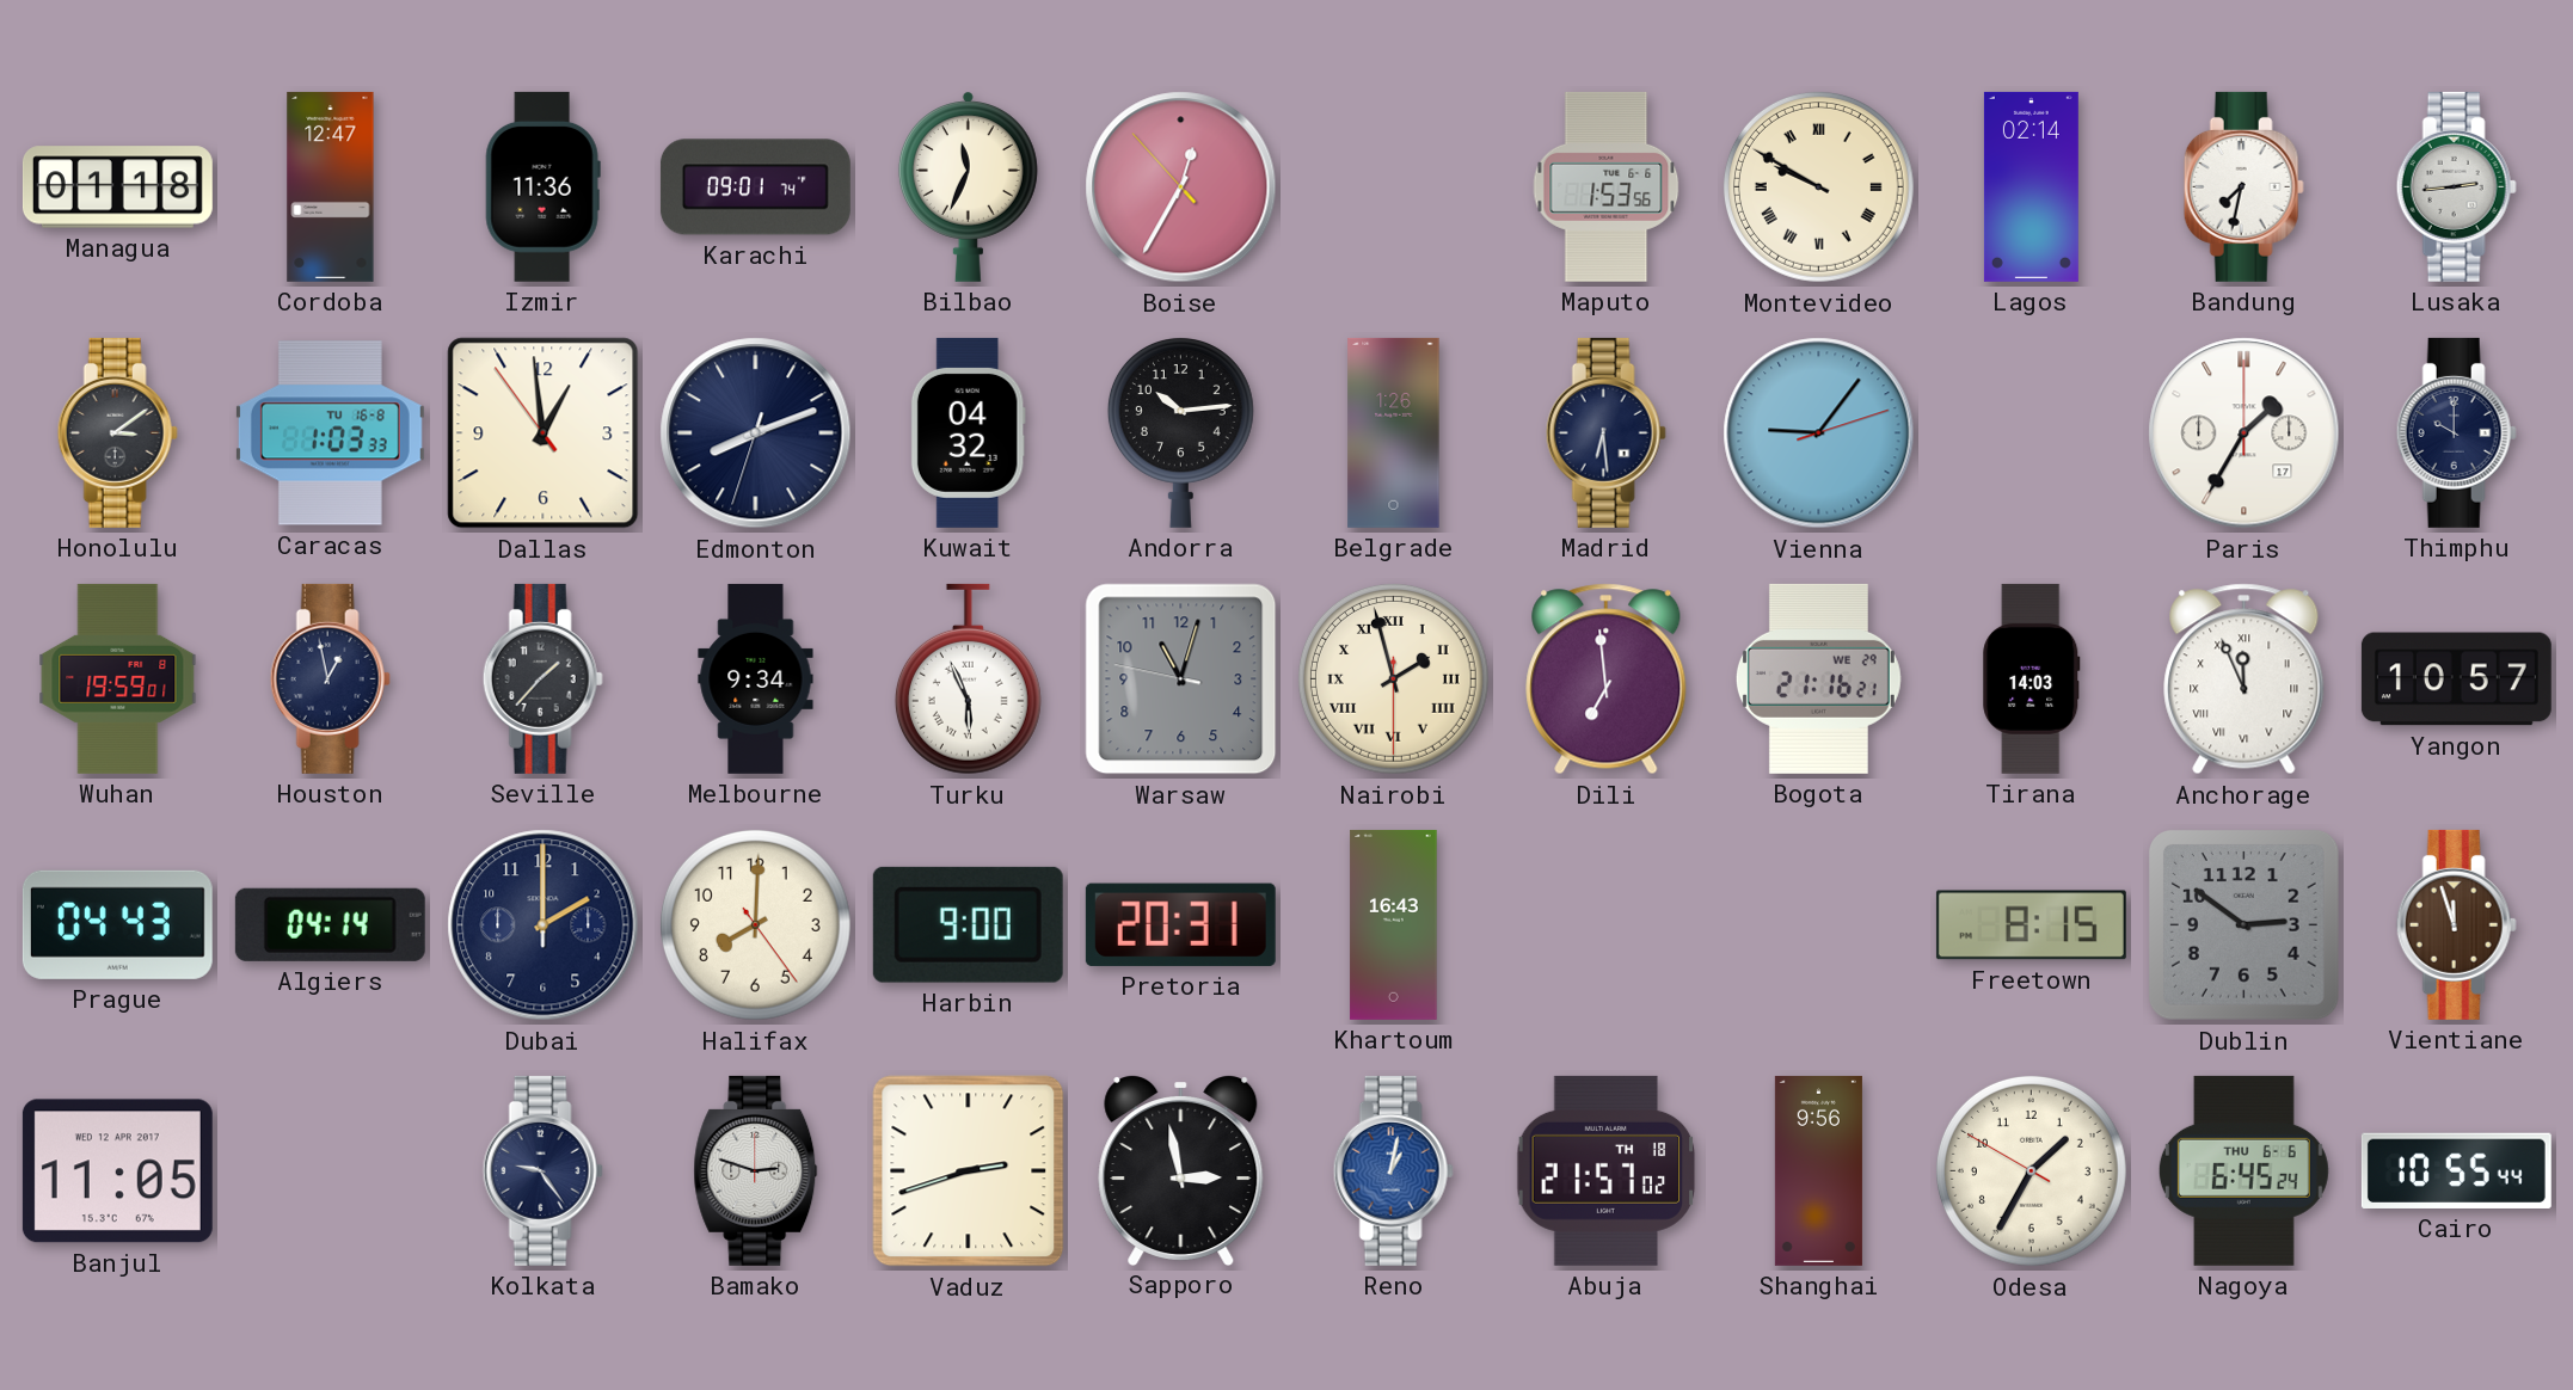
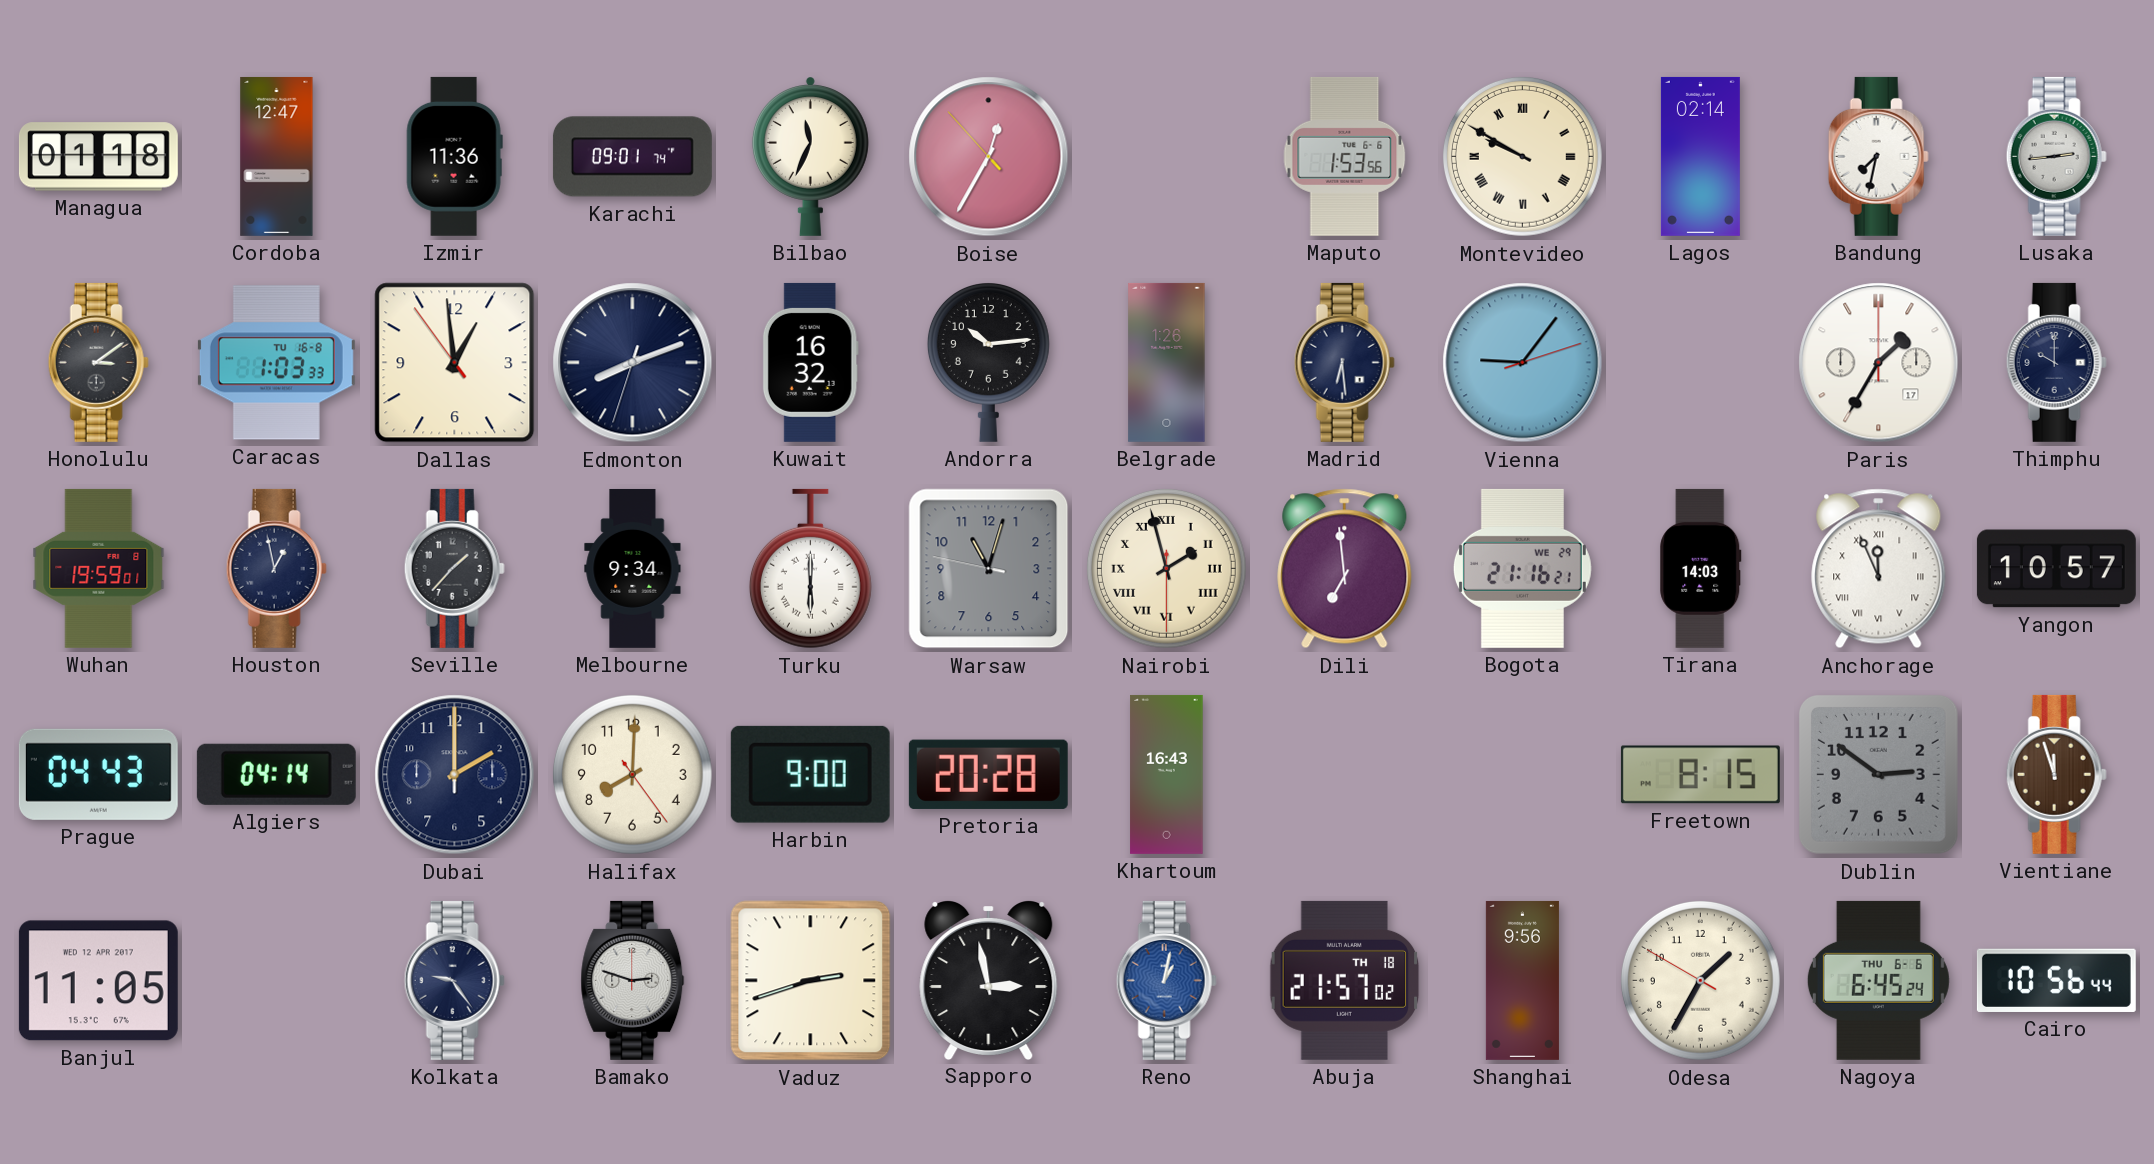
Kuwait: 04:32 -> 16:32 (810, 362)
Turku: 5:56 -> 6:00 (810, 569)
Pretoria: 20:31 -> 20:28 (988, 774)
Cairo: 10:55 -> 10:56 (2056, 980)
